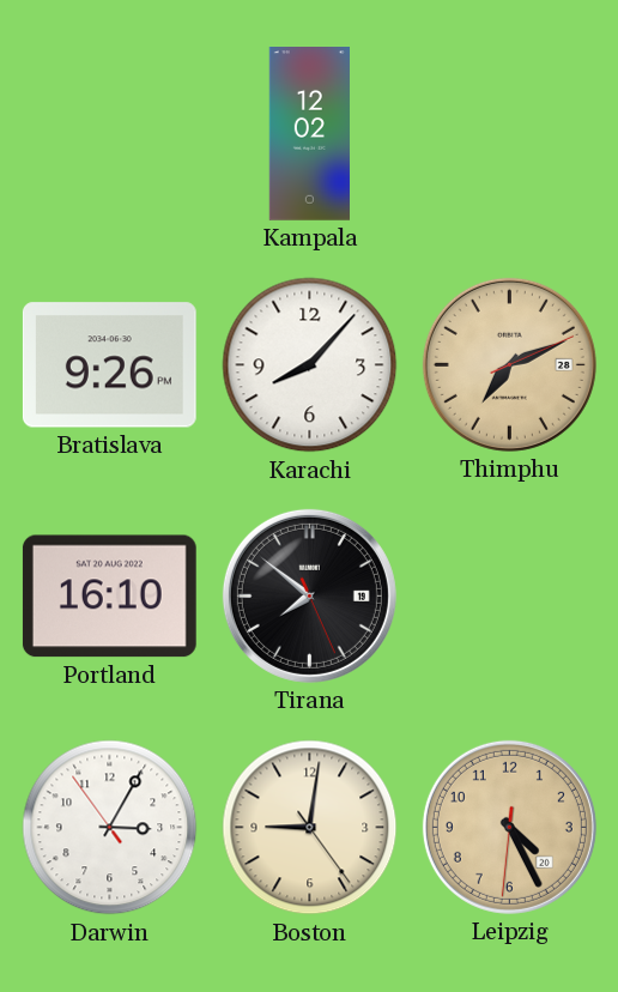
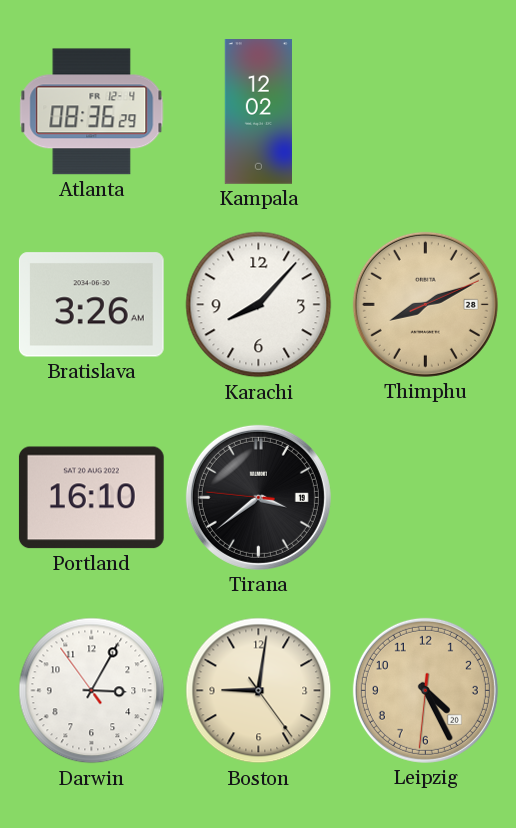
Atlanta: none -> 08:36 (92, 112)
Bratislava: 9:26 -> 3:26 (91, 305)
Thimphu: 7:11 -> 8:11 (425, 304)
Tirana: 7:51 -> 3:38 (258, 497)
